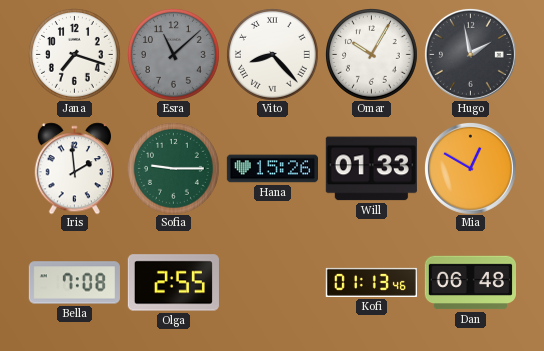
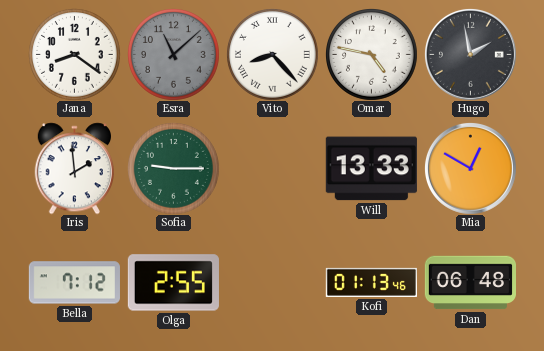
Jana: 7:18 -> 8:21 (75, 55)
Omar: 10:05 -> 4:47 (372, 55)
Hana: 15:26 -> none (272, 169)
Will: 01:33 -> 13:33 (371, 169)
Bella: 7:08 -> 7:12 (74, 283)
